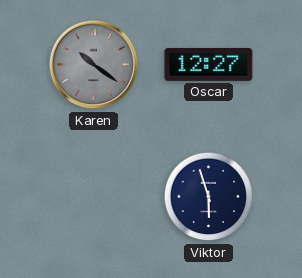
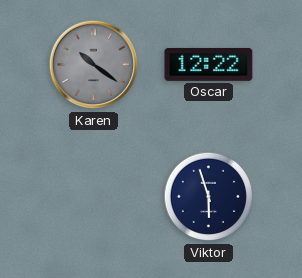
Oscar: 12:27 -> 12:22 (209, 64)
